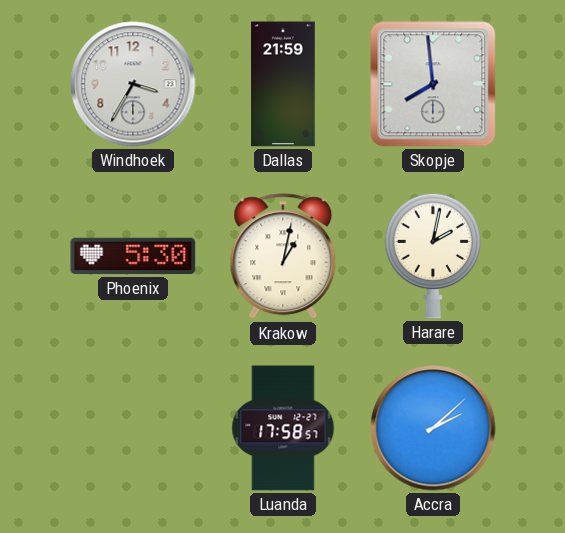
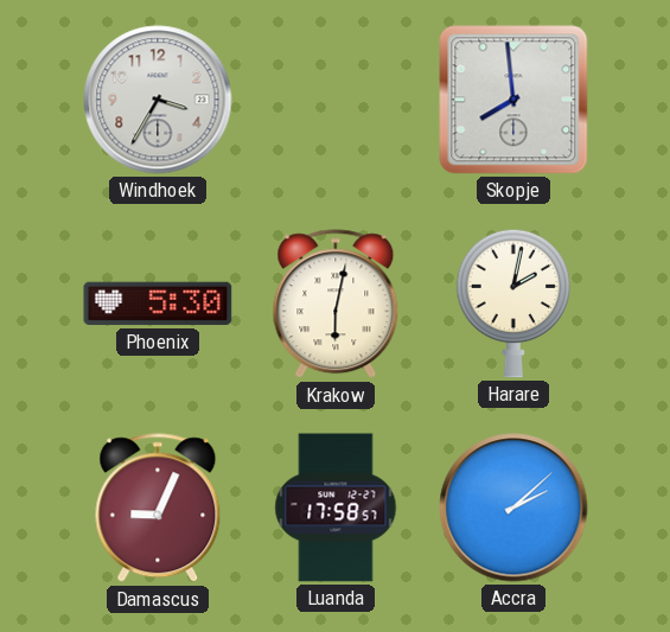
Dallas: 21:59 -> none (283, 84)
Krakow: 1:02 -> 6:02 (336, 305)
Damascus: none -> 9:04 (158, 509)
